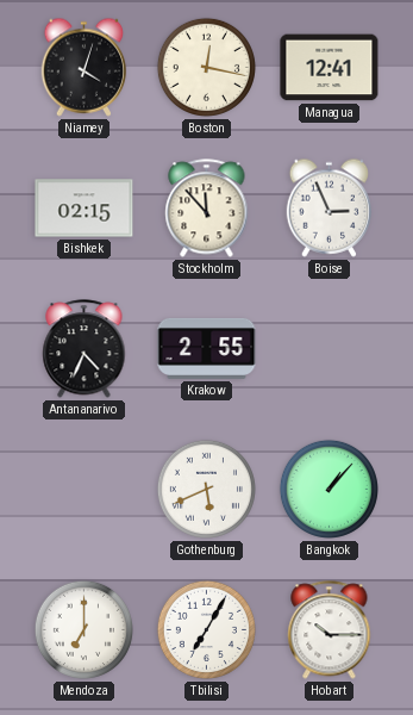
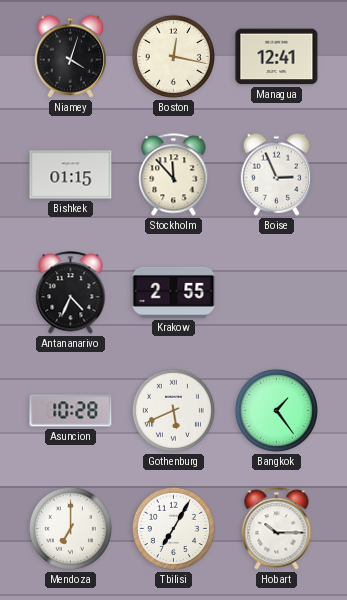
Bishkek: 02:15 -> 01:15 (71, 175)
Asuncion: none -> 10:28 (71, 411)
Bangkok: 1:07 -> 1:24 (276, 410)
